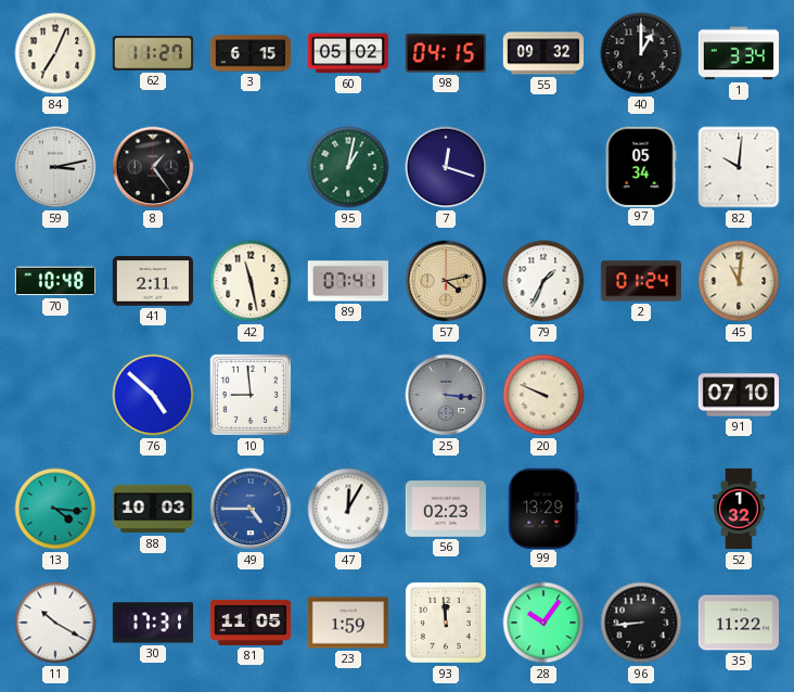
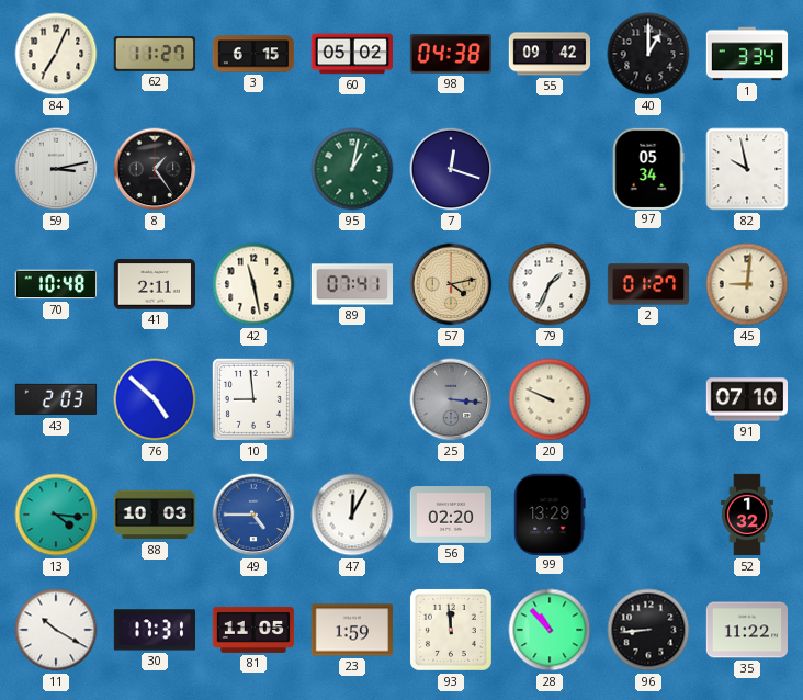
98: 04:15 -> 04:38 (450, 54)
55: 09:32 -> 09:42 (550, 54)
82: 10:01 -> 9:58 (747, 169)
2: 01:24 -> 01:27 (648, 284)
45: 11:01 -> 9:01 (747, 284)
43: none -> 2:03 (56, 399)
56: 02:23 -> 02:20 (450, 515)
28: 10:06 -> 10:53 (550, 630)
